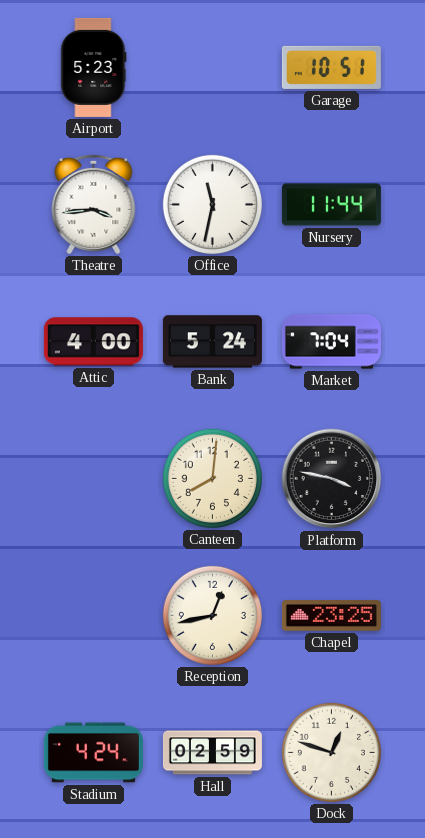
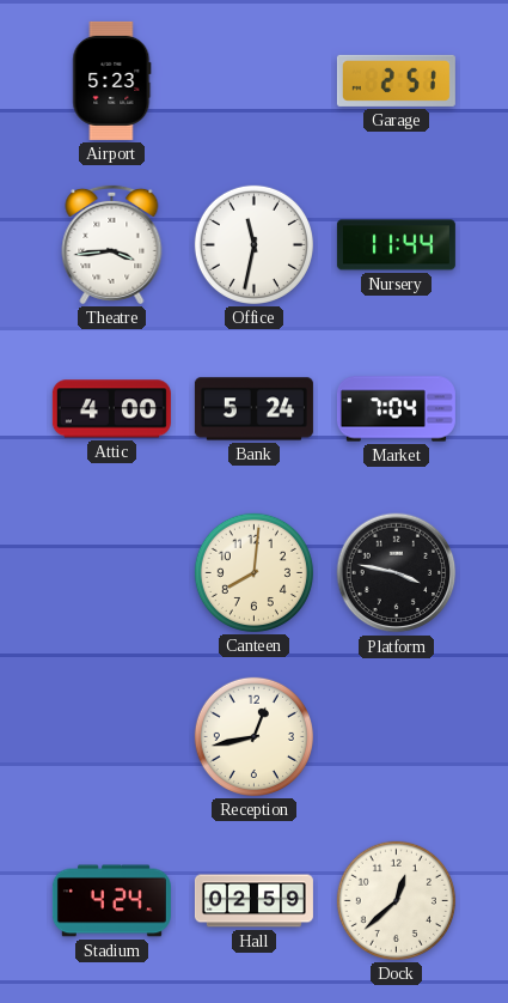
Garage: 10:51 -> 2:51 (396, 80)
Chapel: 23:25 -> none (331, 616)
Dock: 12:48 -> 12:38 (396, 900)
